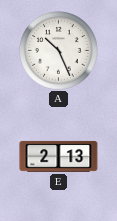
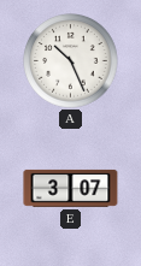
E: 2:13 -> 3:07 (71, 188)
